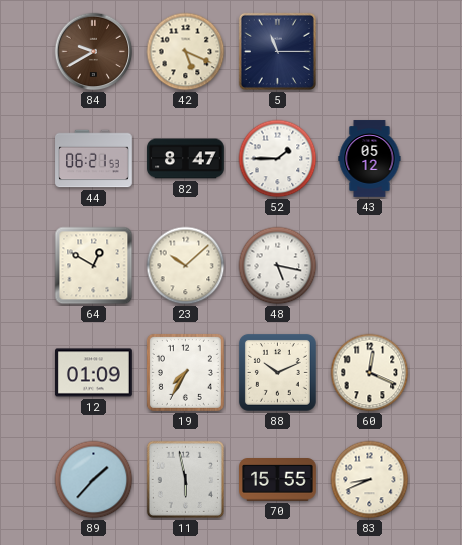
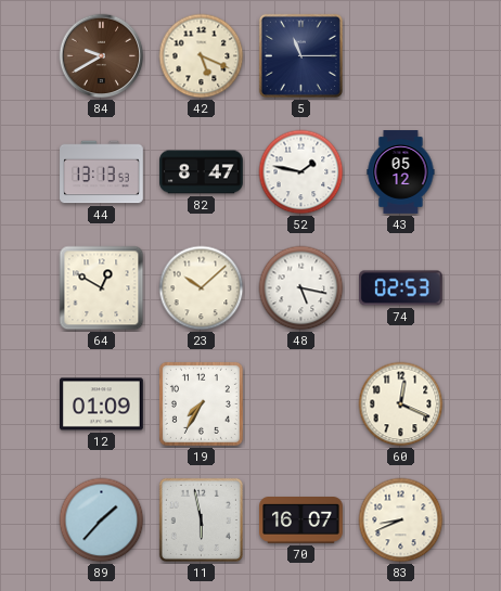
44: 06:21 -> 13:13 (102, 172)
52: 1:45 -> 1:47 (301, 172)
74: none -> 02:53 (400, 288)
88: 10:11 -> none (277, 372)
70: 15:55 -> 16:07 (301, 521)
